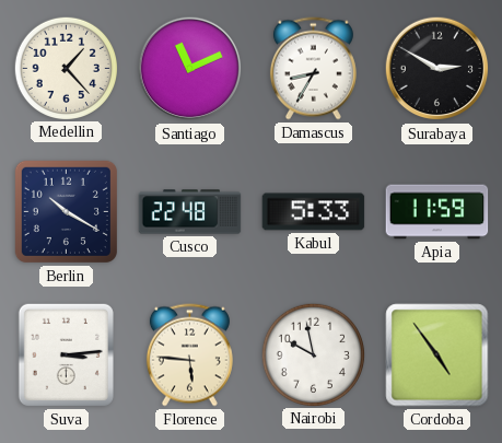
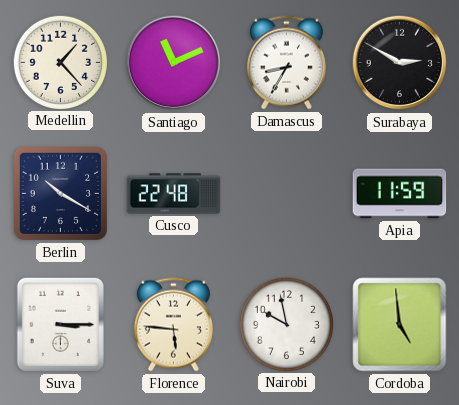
Kabul: 5:33 -> none (314, 212)
Suva: 3:14 -> 3:15 (60, 324)
Cordoba: 4:54 -> 4:59 (400, 325)
